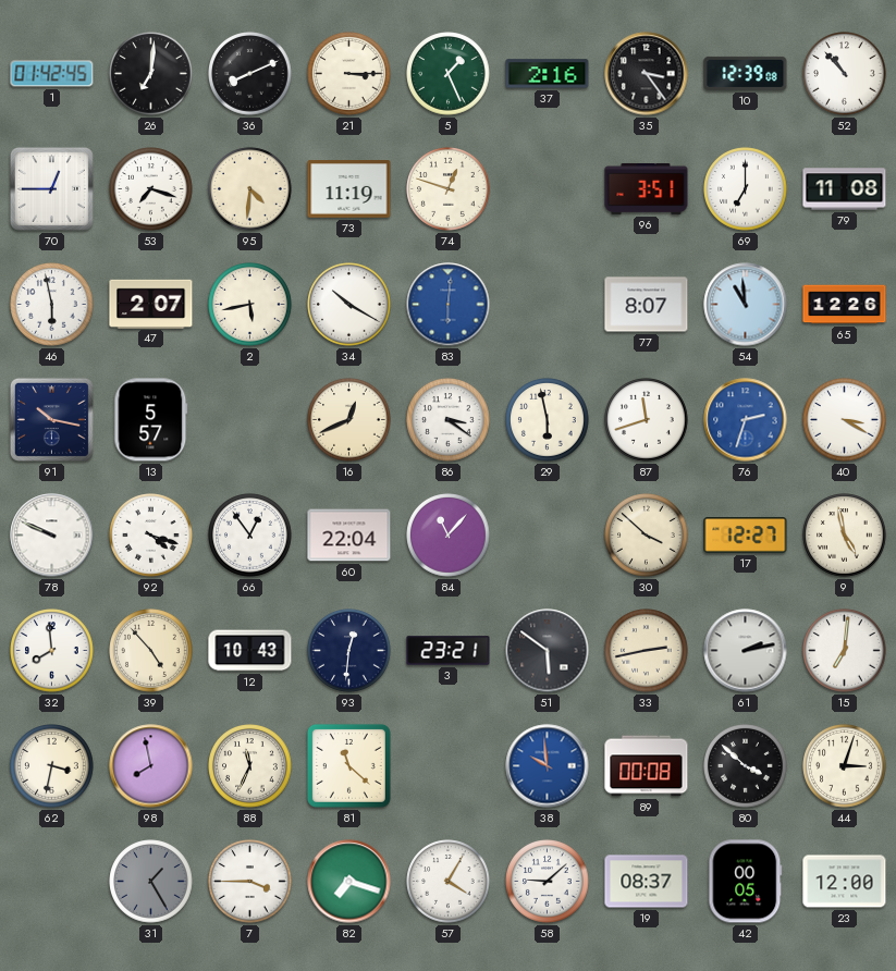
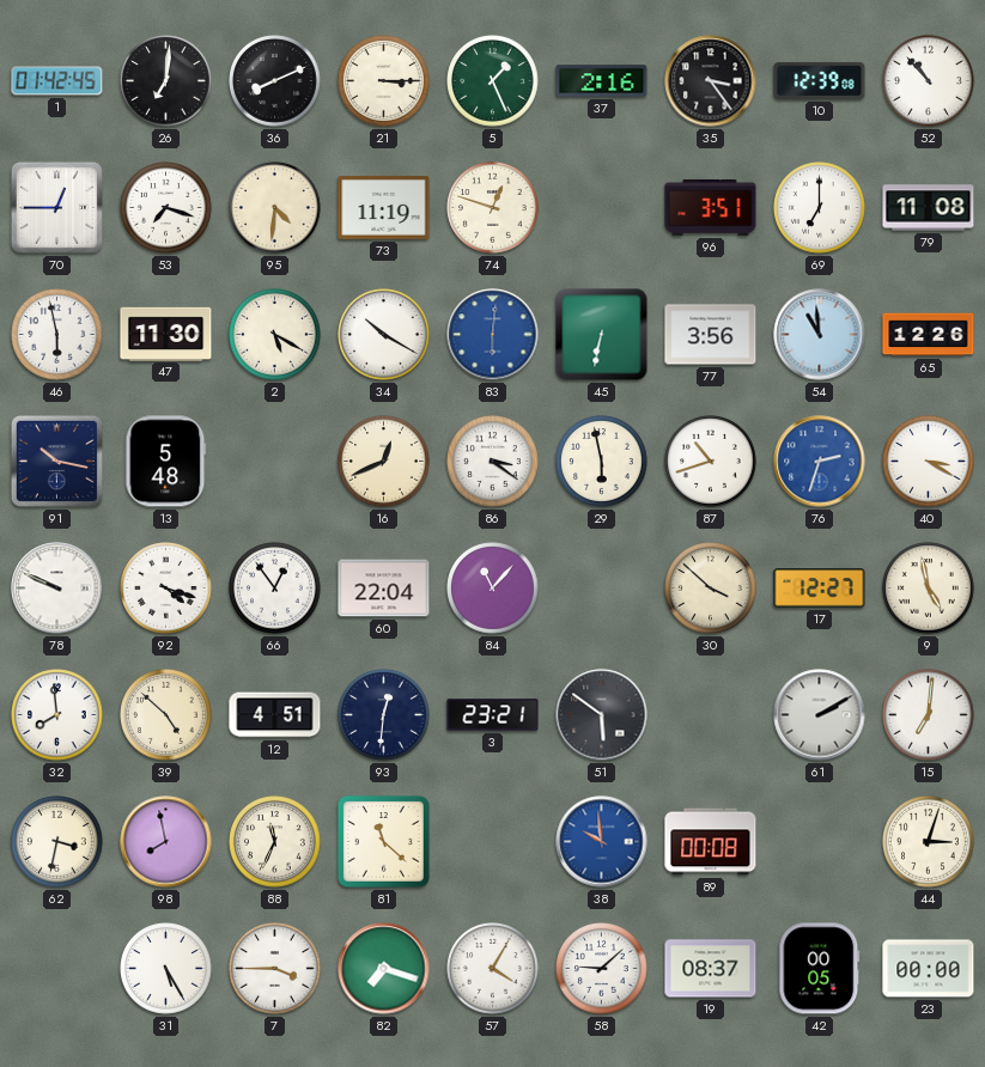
47: 2:07 -> 11:30 (166, 334)
2: 5:43 -> 5:20 (275, 335)
45: none -> 6:32 (602, 335)
77: 8:07 -> 3:56 (711, 335)
13: 5:57 -> 5:48 (166, 462)
87: 11:42 -> 10:42 (711, 462)
39: 4:53 -> 4:52 (166, 715)
12: 10:43 -> 4:51 (275, 715)
33: 2:43 -> none (647, 651)
61: 2:13 -> 2:10 (820, 715)
80: 3:52 -> none (746, 766)
31: 1:25 -> 5:25 (166, 969)
31 dial: grey -> white (166, 969)
23: 12:00 -> 00:00 (929, 969)
